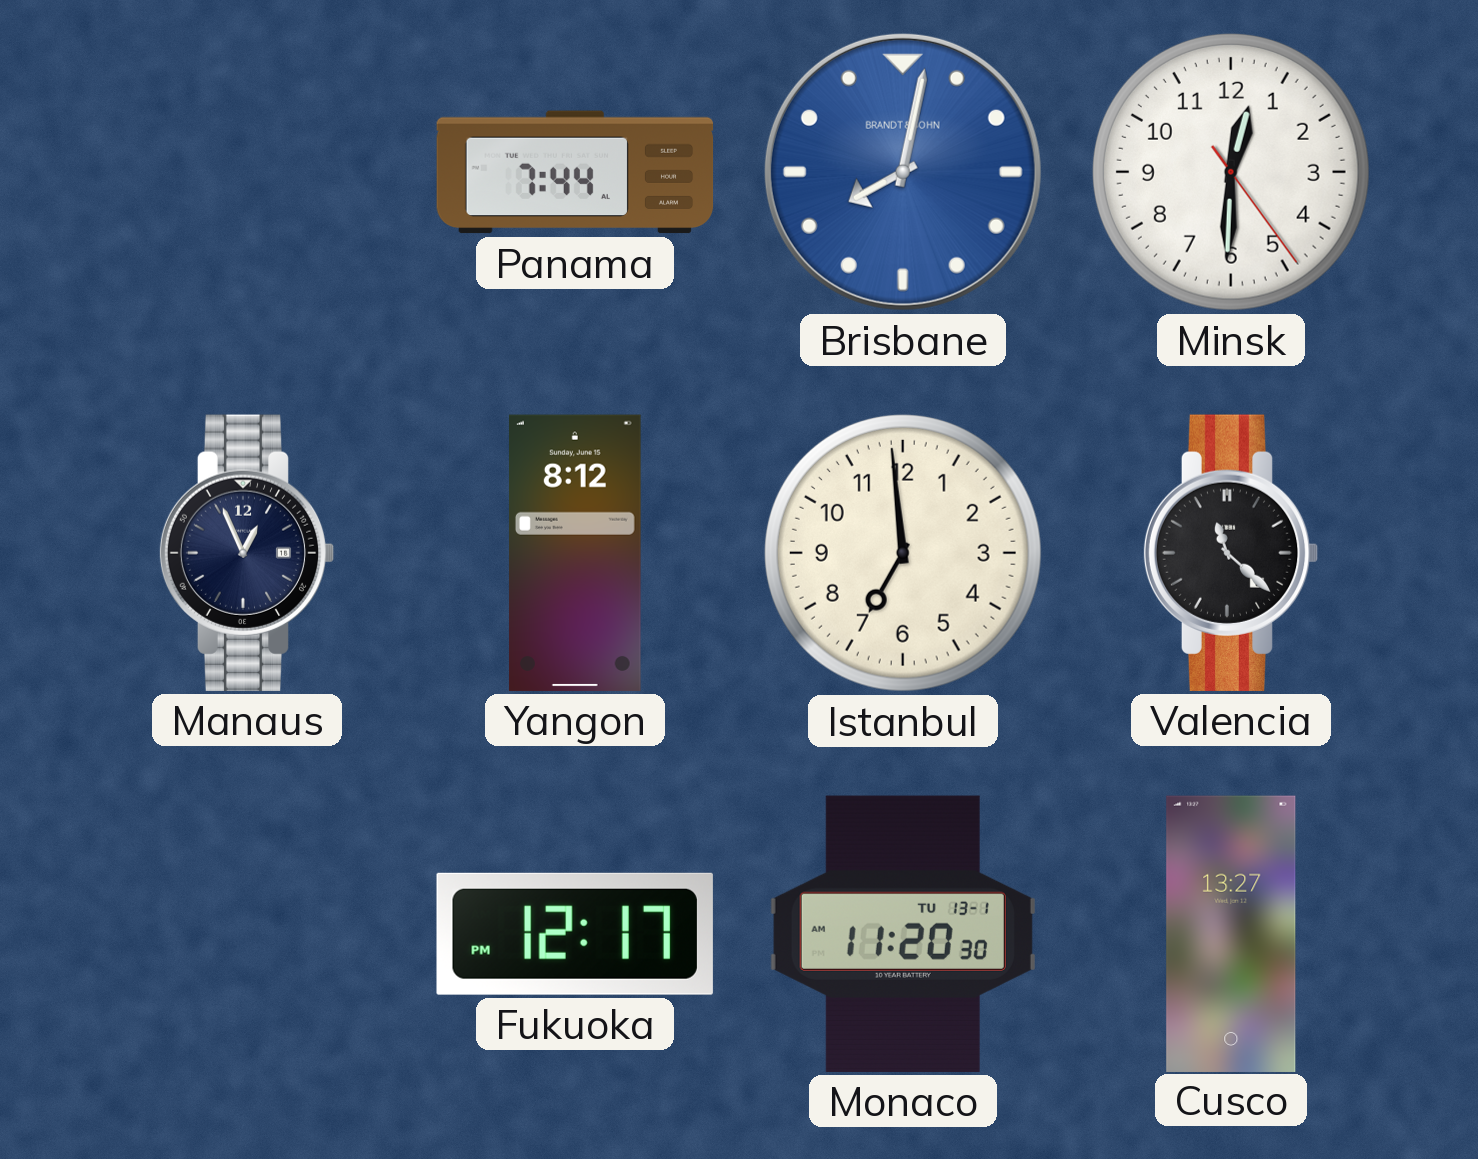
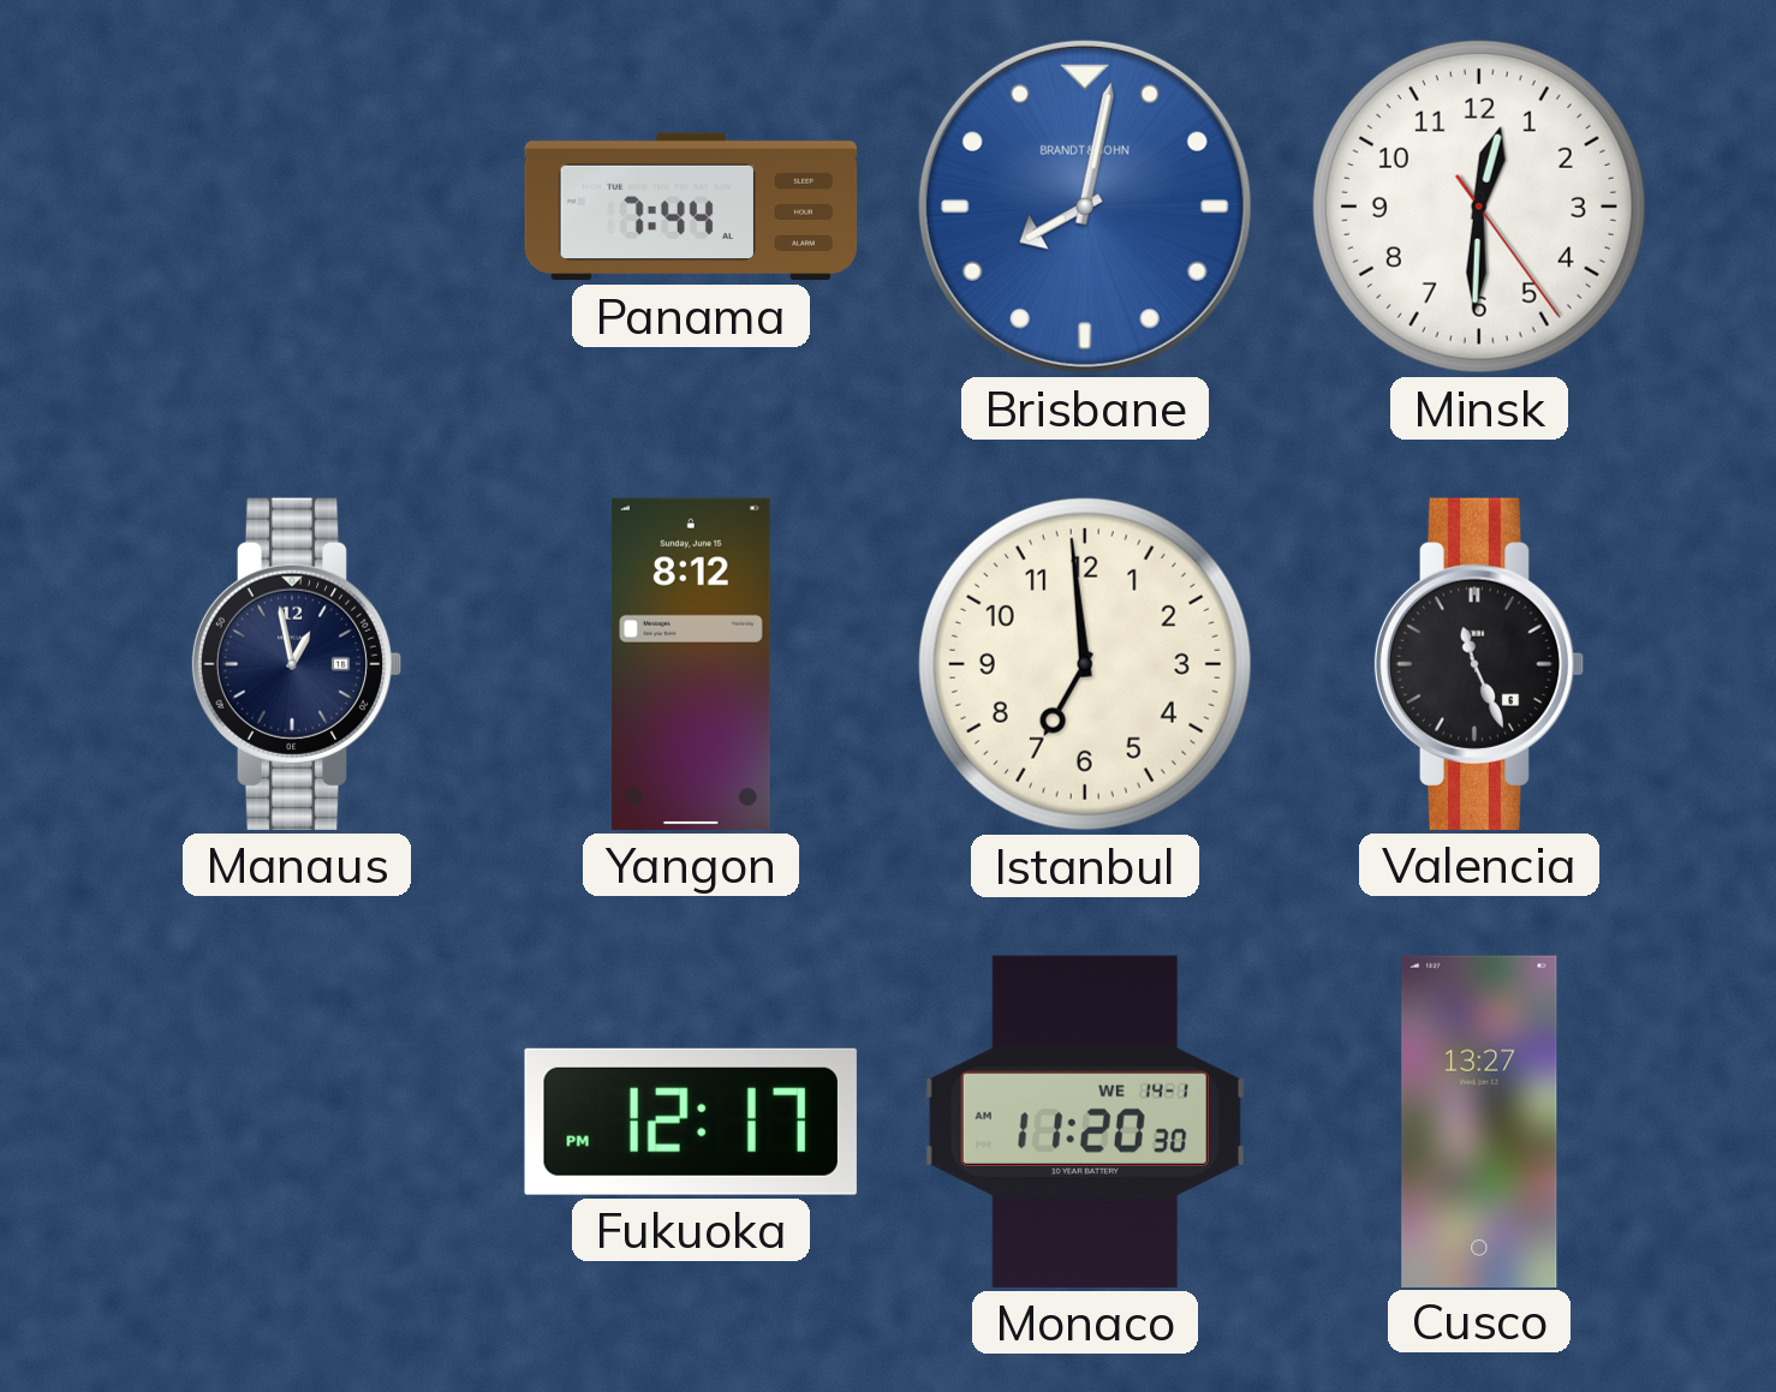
Manaus: 12:56 -> 12:58 (297, 664)
Valencia: 11:22 -> 11:26 (1479, 664)
Monaco date: TU 13-1 -> WE 14-1 (1085, 1122)
